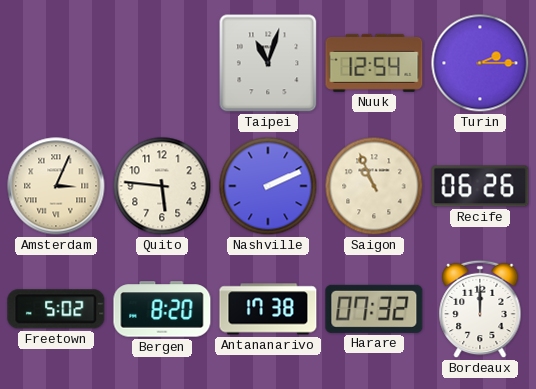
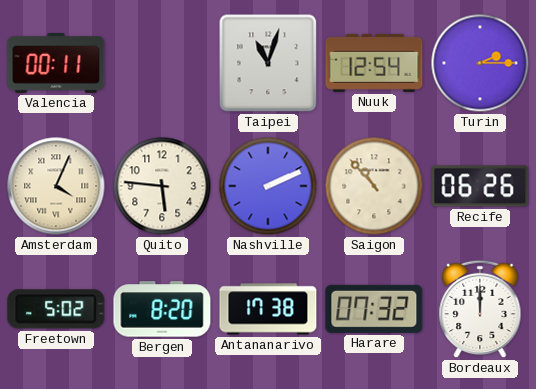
Valencia: none -> 00:11 (56, 64)
Amsterdam: 3:04 -> 4:04 (56, 186)
Saigon: 10:56 -> 10:53 (374, 186)
